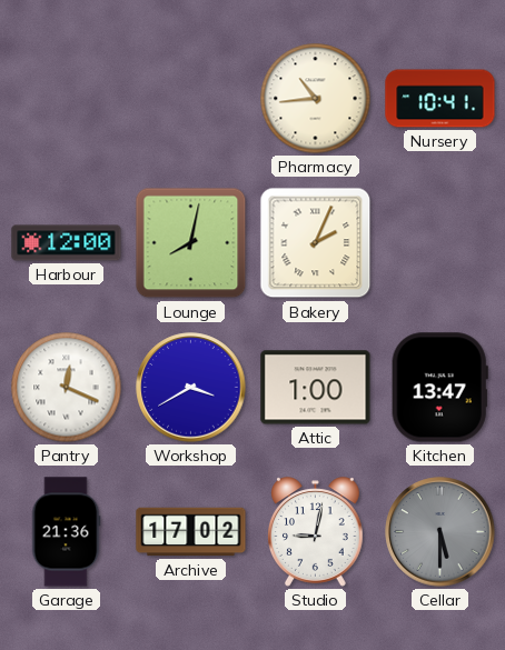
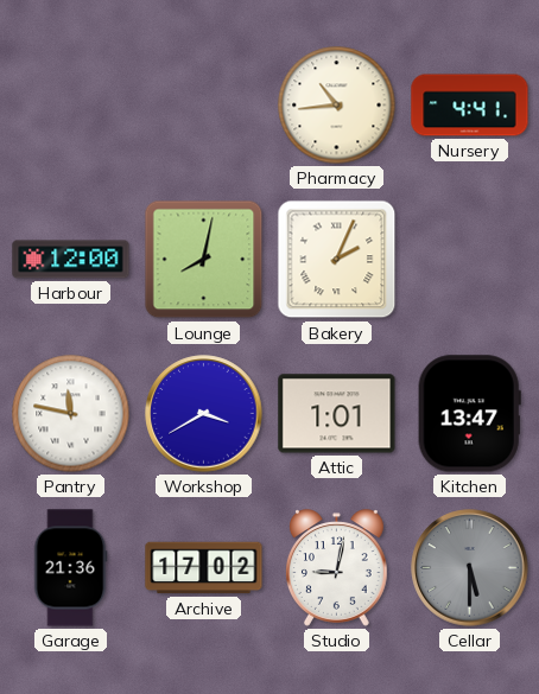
Nursery: 10:41 -> 4:41 (470, 106)
Pantry: 12:19 -> 11:47 (71, 414)
Attic: 1:00 -> 1:01 (337, 414)
